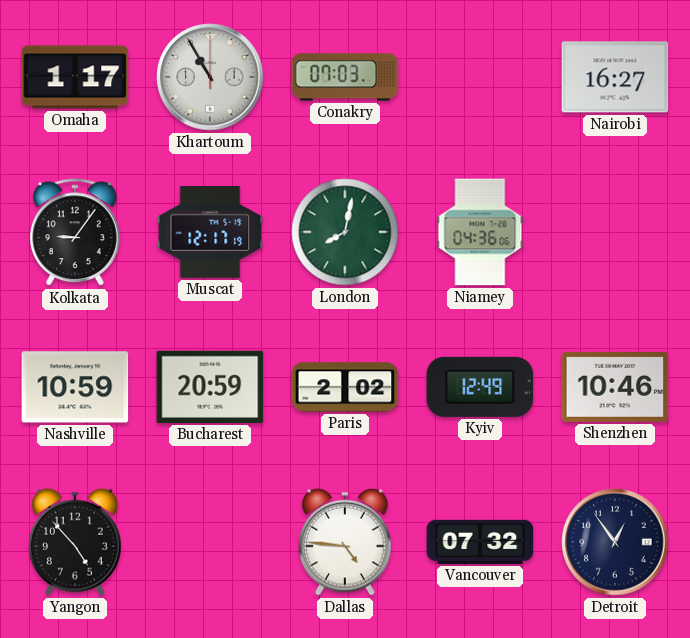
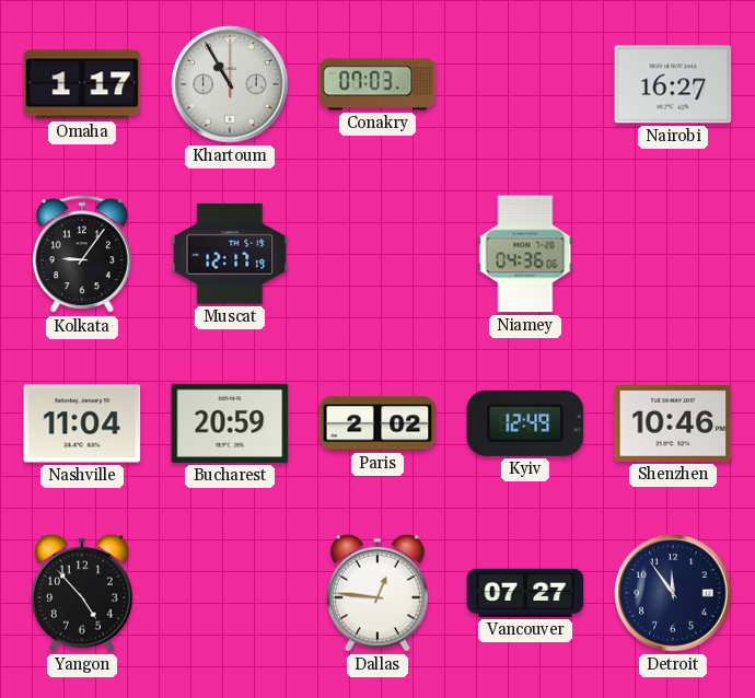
London: 8:02 -> none (345, 232)
Nashville: 10:59 -> 11:04 (82, 423)
Dallas: 4:46 -> 12:46 (377, 593)
Vancouver: 07:32 -> 07:27 (525, 593)
Detroit: 12:54 -> 11:54 (673, 593)
